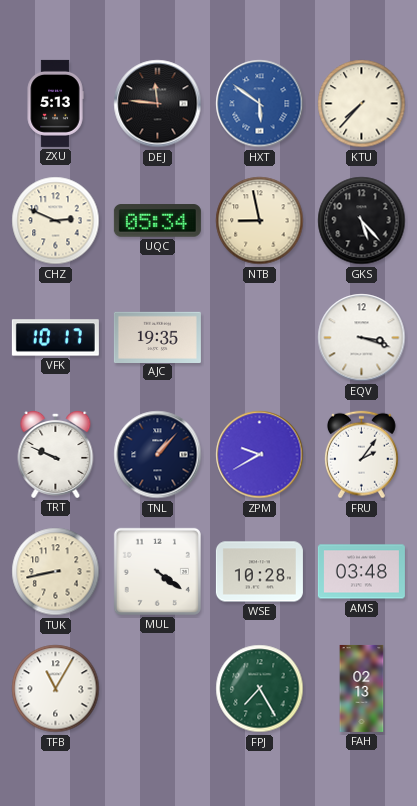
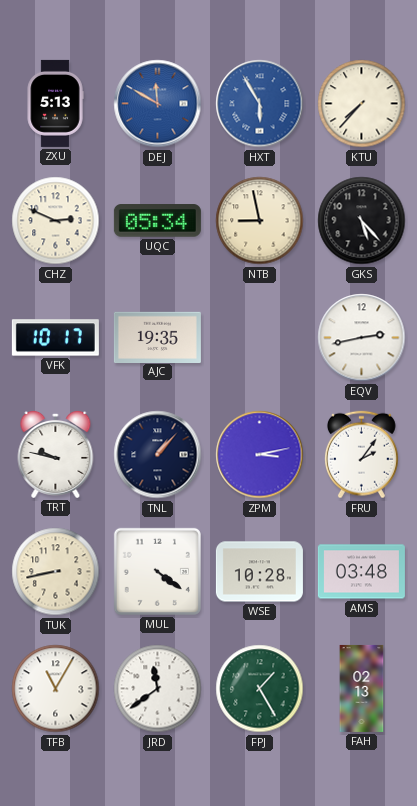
DEJ: 11:46 -> 11:50 (158, 104)
DEJ dial: black -> blue (158, 104)
HXT: 5:51 -> 5:55 (260, 104)
EQV: 3:18 -> 2:43 (362, 338)
TRT: 9:49 -> 9:47 (56, 454)
ZPM: 9:40 -> 3:13 (260, 455)
JRD: none -> 11:39 (158, 689)
FPJ: 7:25 -> 1:25 (260, 689)
